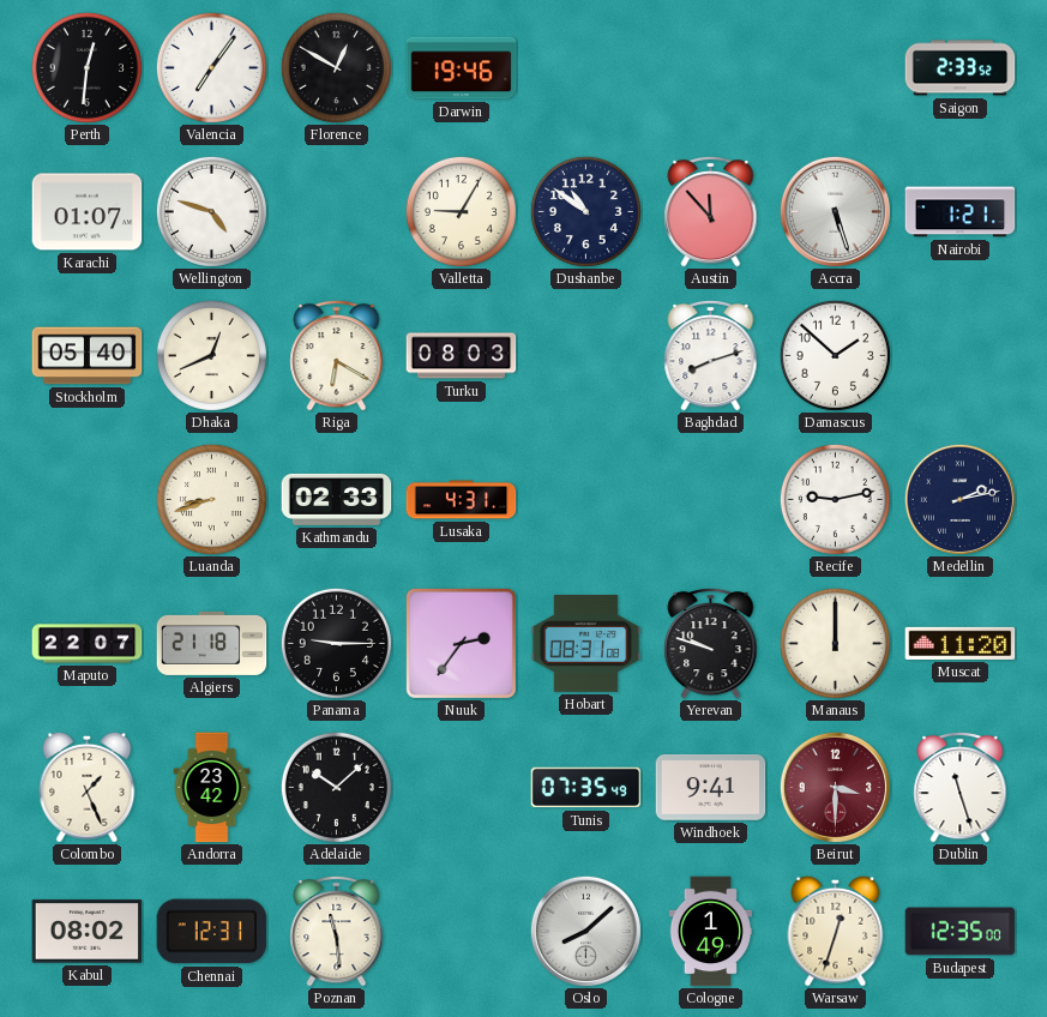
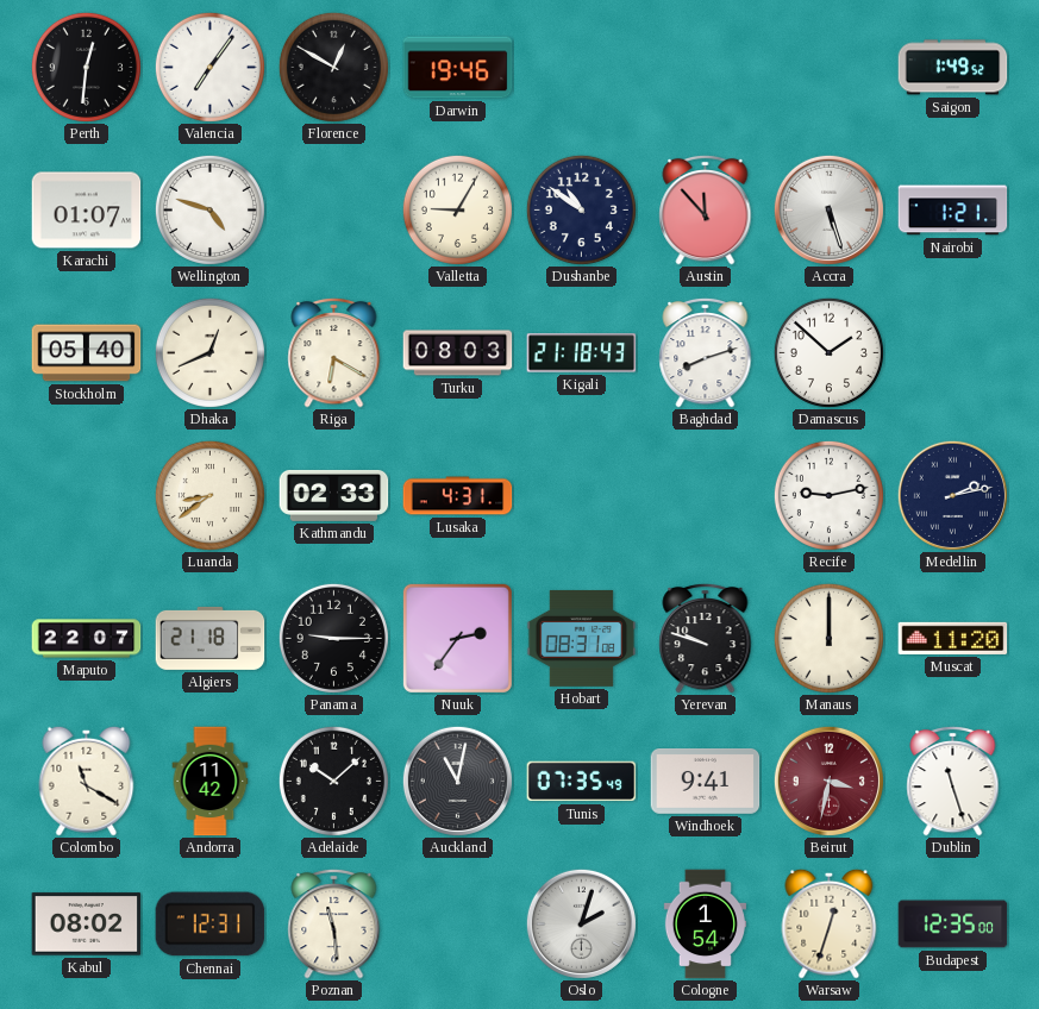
Saigon: 2:33 -> 1:49 (953, 68)
Kigali: none -> 21:18 (582, 353)
Luanda: 8:42 -> 8:39 (209, 495)
Colombo: 1:26 -> 11:20 (87, 781)
Andorra: 23:42 -> 11:42 (211, 782)
Auckland: none -> 11:02 (457, 781)
Beirut: 3:30 -> 3:32 (828, 781)
Oslo: 8:08 -> 2:03 (581, 923)
Cologne: 1:49 -> 1:54 (705, 925)
